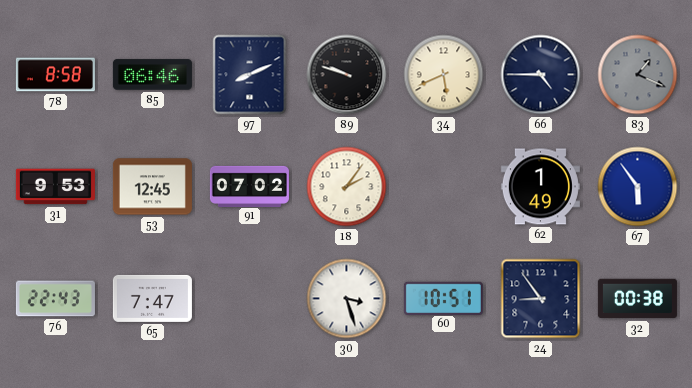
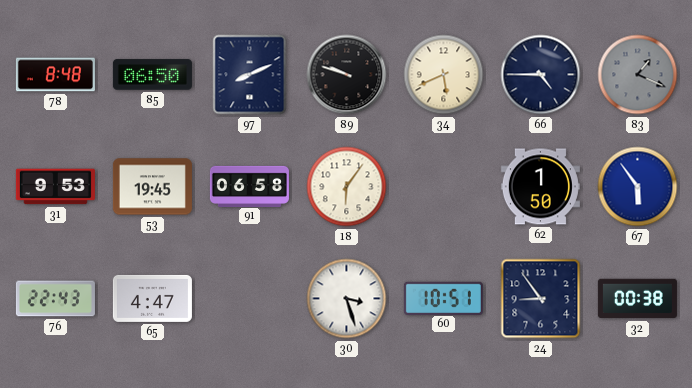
78: 8:58 -> 8:48 (55, 75)
85: 06:46 -> 06:50 (152, 75)
53: 12:45 -> 19:45 (152, 187)
91: 07:02 -> 06:58 (249, 186)
18: 2:06 -> 6:06 (347, 187)
62: 1:49 -> 1:50 (540, 187)
65: 7:47 -> 4:47 (152, 298)
